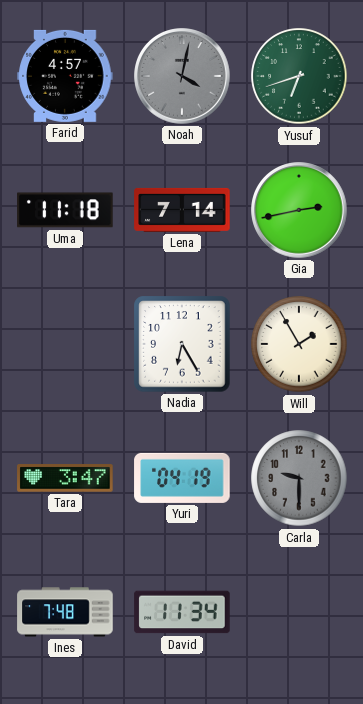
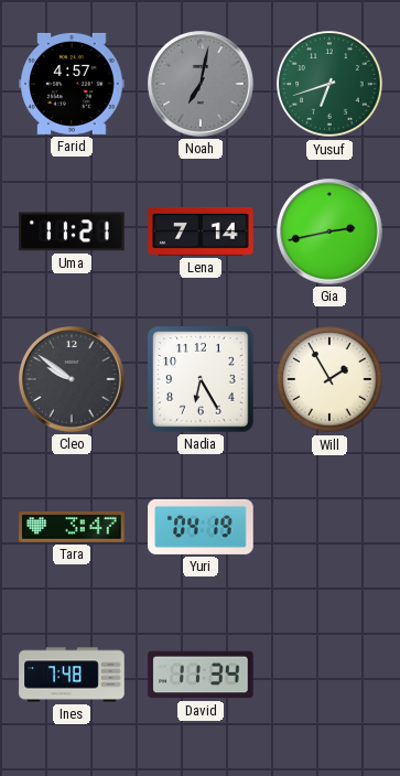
Noah: 4:02 -> 7:02 (201, 84)
Uma: 11:18 -> 11:21 (72, 231)
Cleo: none -> 9:51 (72, 379)
Carla: 9:30 -> none (299, 478)
